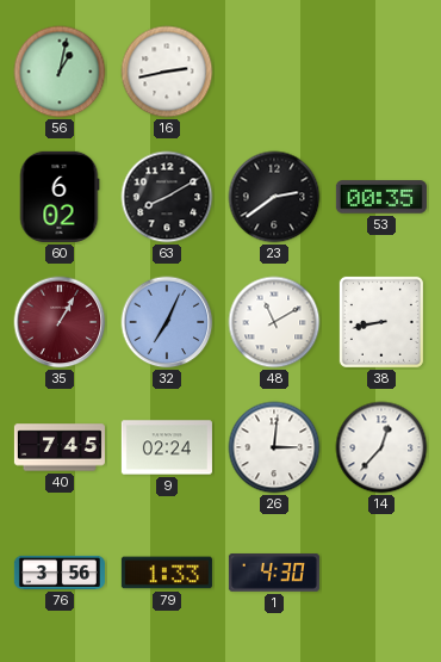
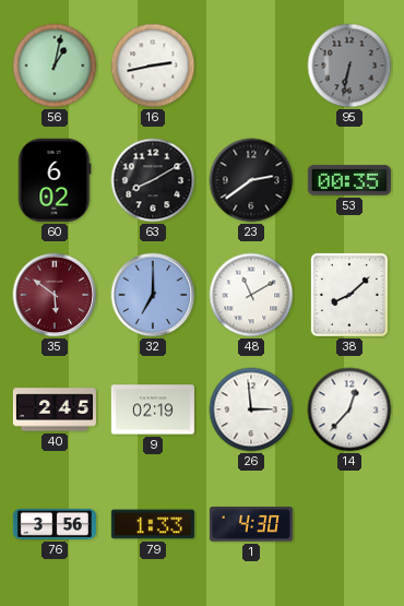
95: none -> 6:32 (349, 66)
35: 1:05 -> 5:51 (55, 295)
32: 7:04 -> 7:00 (153, 295)
38: 8:43 -> 8:08 (349, 295)
40: 7:45 -> 2:45 (55, 409)
9: 02:24 -> 02:19 (153, 409)
26: 3:01 -> 2:59 (251, 409)
